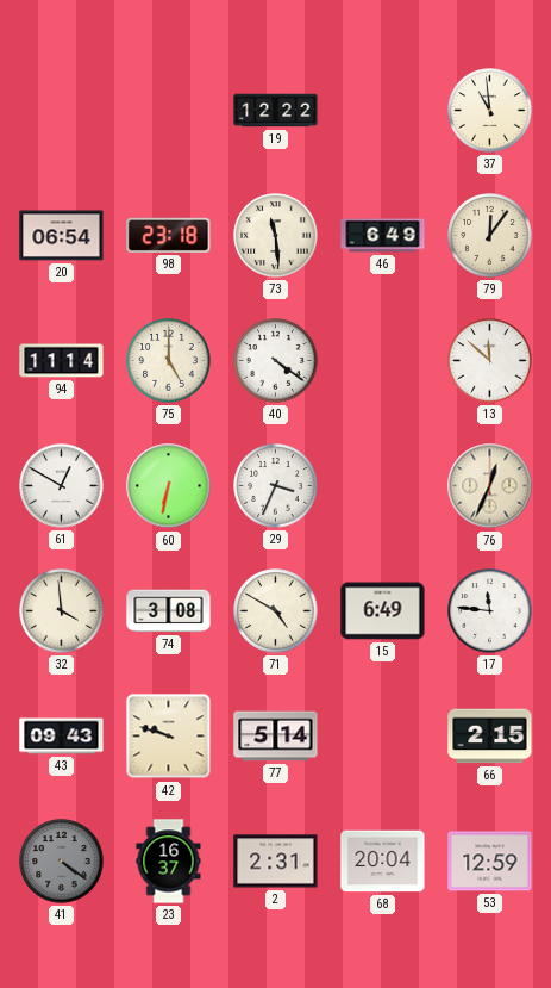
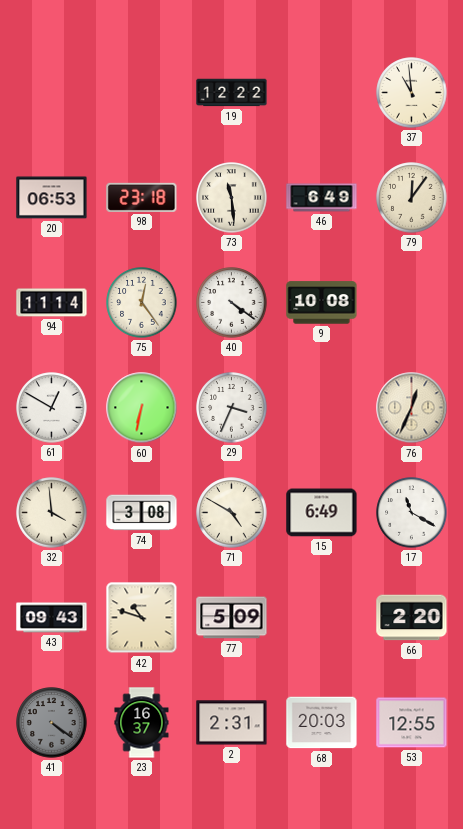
20: 06:54 -> 06:53 (52, 198)
75: 5:00 -> 12:24 (142, 303)
9: none -> 10:08 (322, 303)
13: 11:52 -> none (490, 361)
17: 11:46 -> 11:20 (412, 513)
42: 9:48 -> 10:48 (142, 618)
77: 5:14 -> 5:09 (232, 618)
66: 2:15 -> 2:20 (412, 618)
68: 20:04 -> 20:03 (322, 723)
53: 12:59 -> 12:55 (412, 723)
